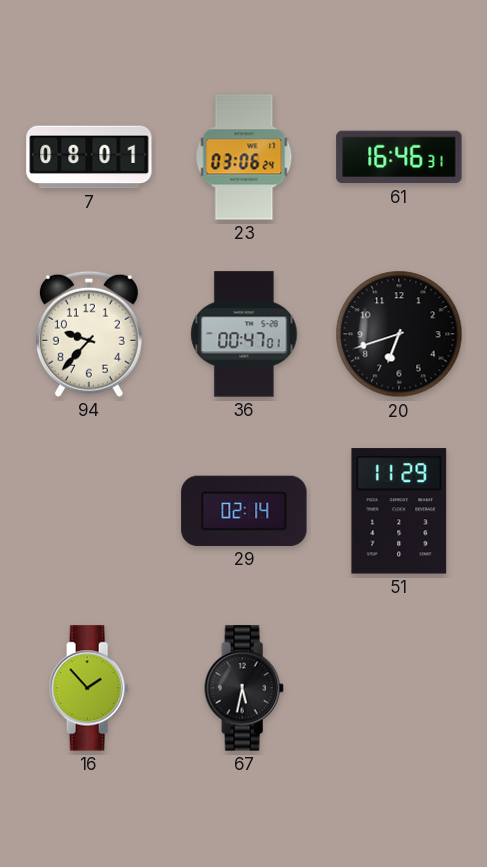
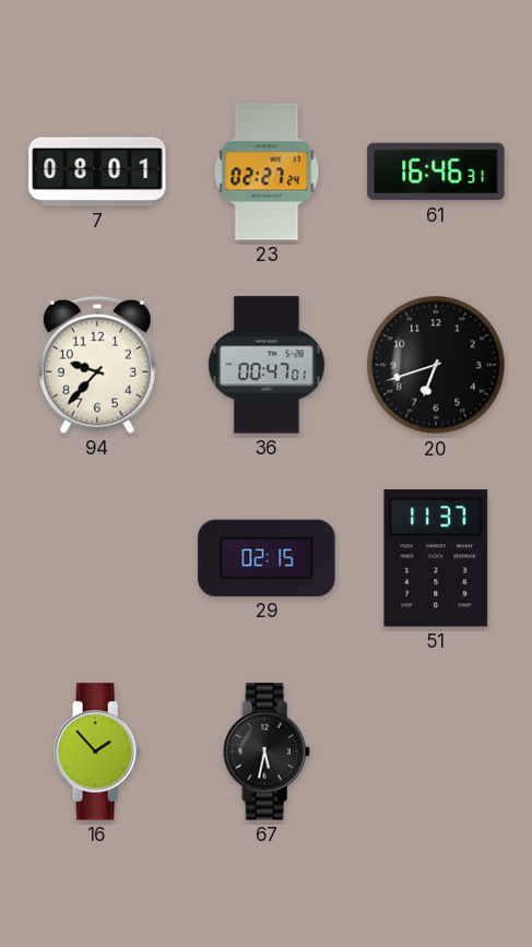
23: 03:06 -> 02:27 (267, 171)
29: 02:14 -> 02:15 (267, 558)
51: 11:29 -> 11:37 (436, 558)
